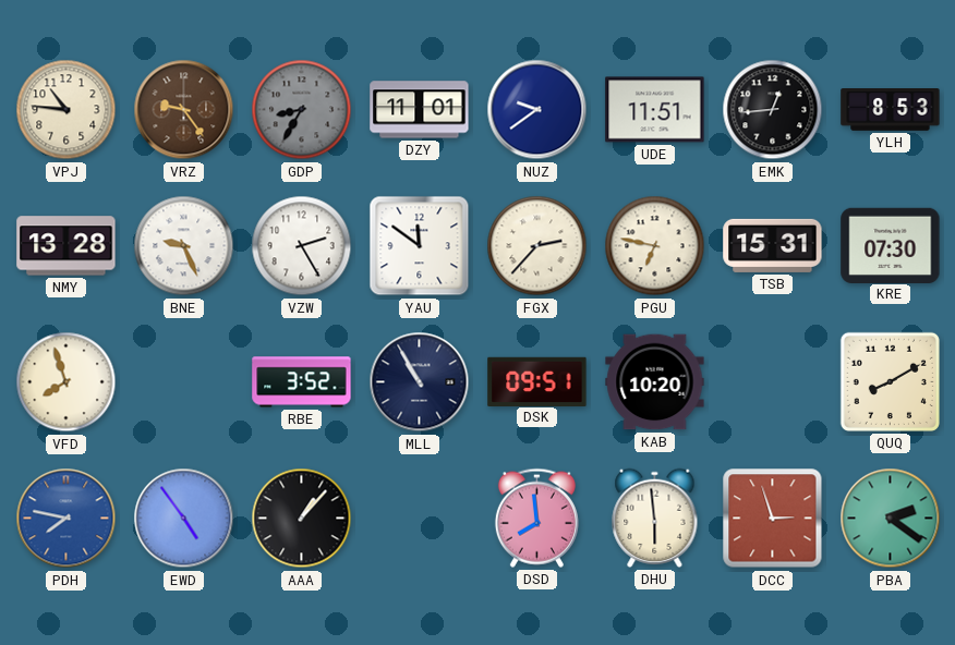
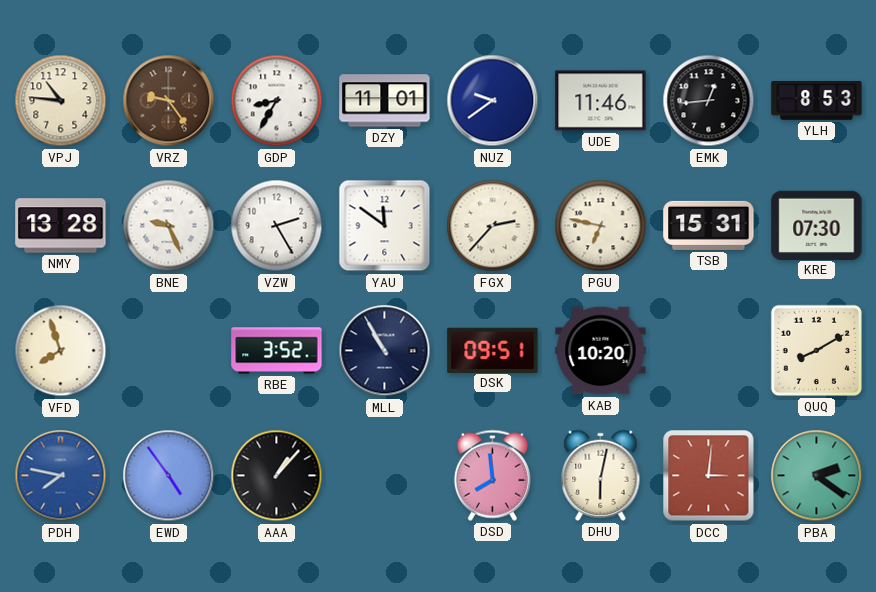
GDP dial: grey -> white (277, 101)
UDE: 11:51 -> 11:46 (601, 101)
DHU: 5:59 -> 6:02 (601, 475)
DCC: 2:57 -> 3:01 (709, 476)
